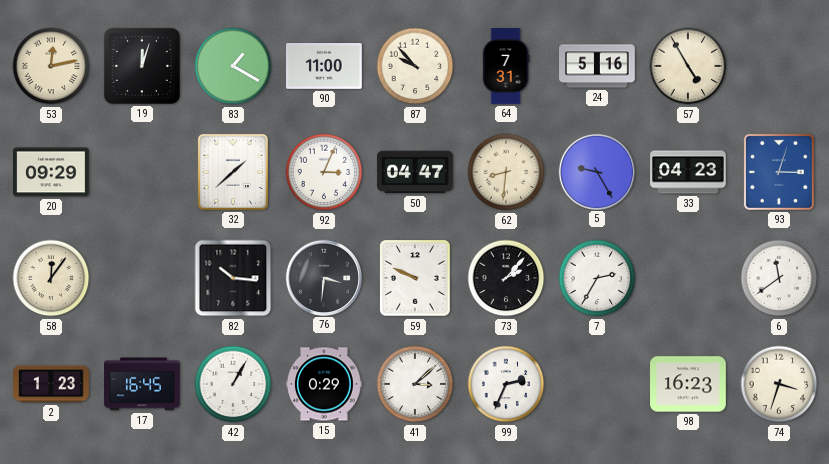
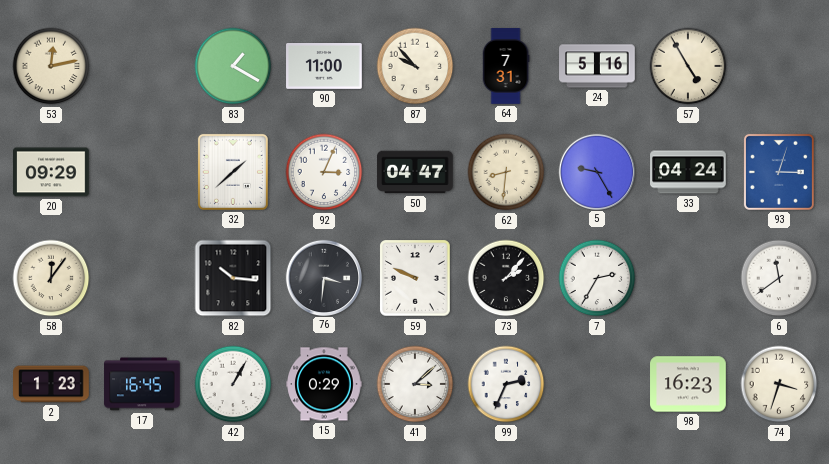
19: 12:03 -> none (142, 66)
33: 04:23 -> 04:24 (688, 172)
